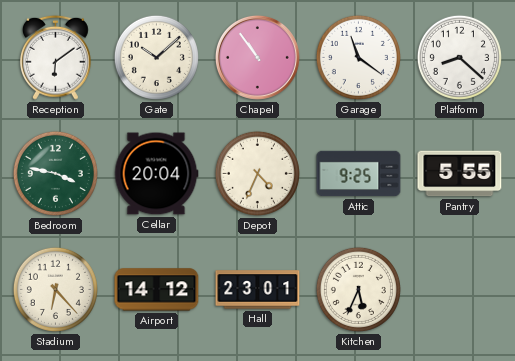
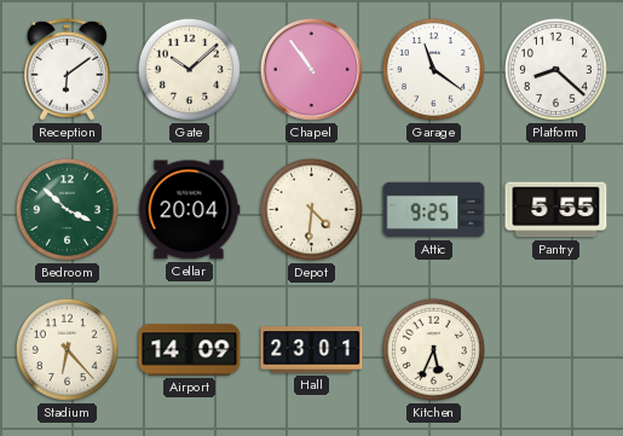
Bedroom: 3:47 -> 3:52 (67, 209)
Depot: 4:34 -> 4:31 (311, 209)
Airport: 14:12 -> 14:09 (190, 350)
